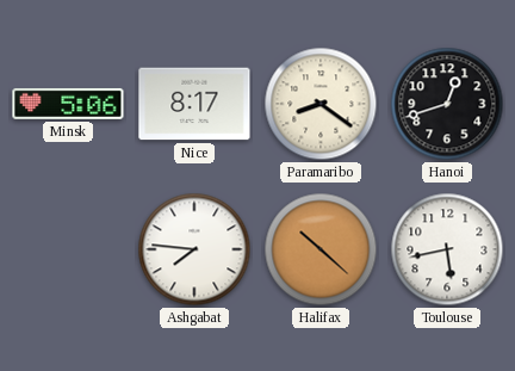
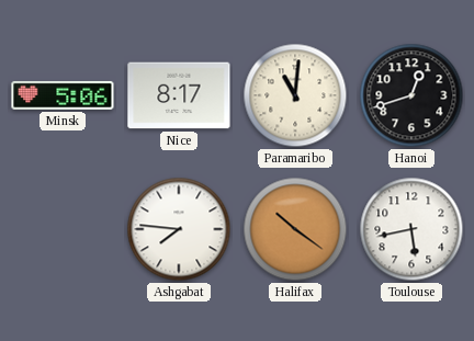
Paramaribo: 8:21 -> 11:01 (295, 95)
Halifax: 10:22 -> 10:21 (295, 229)
